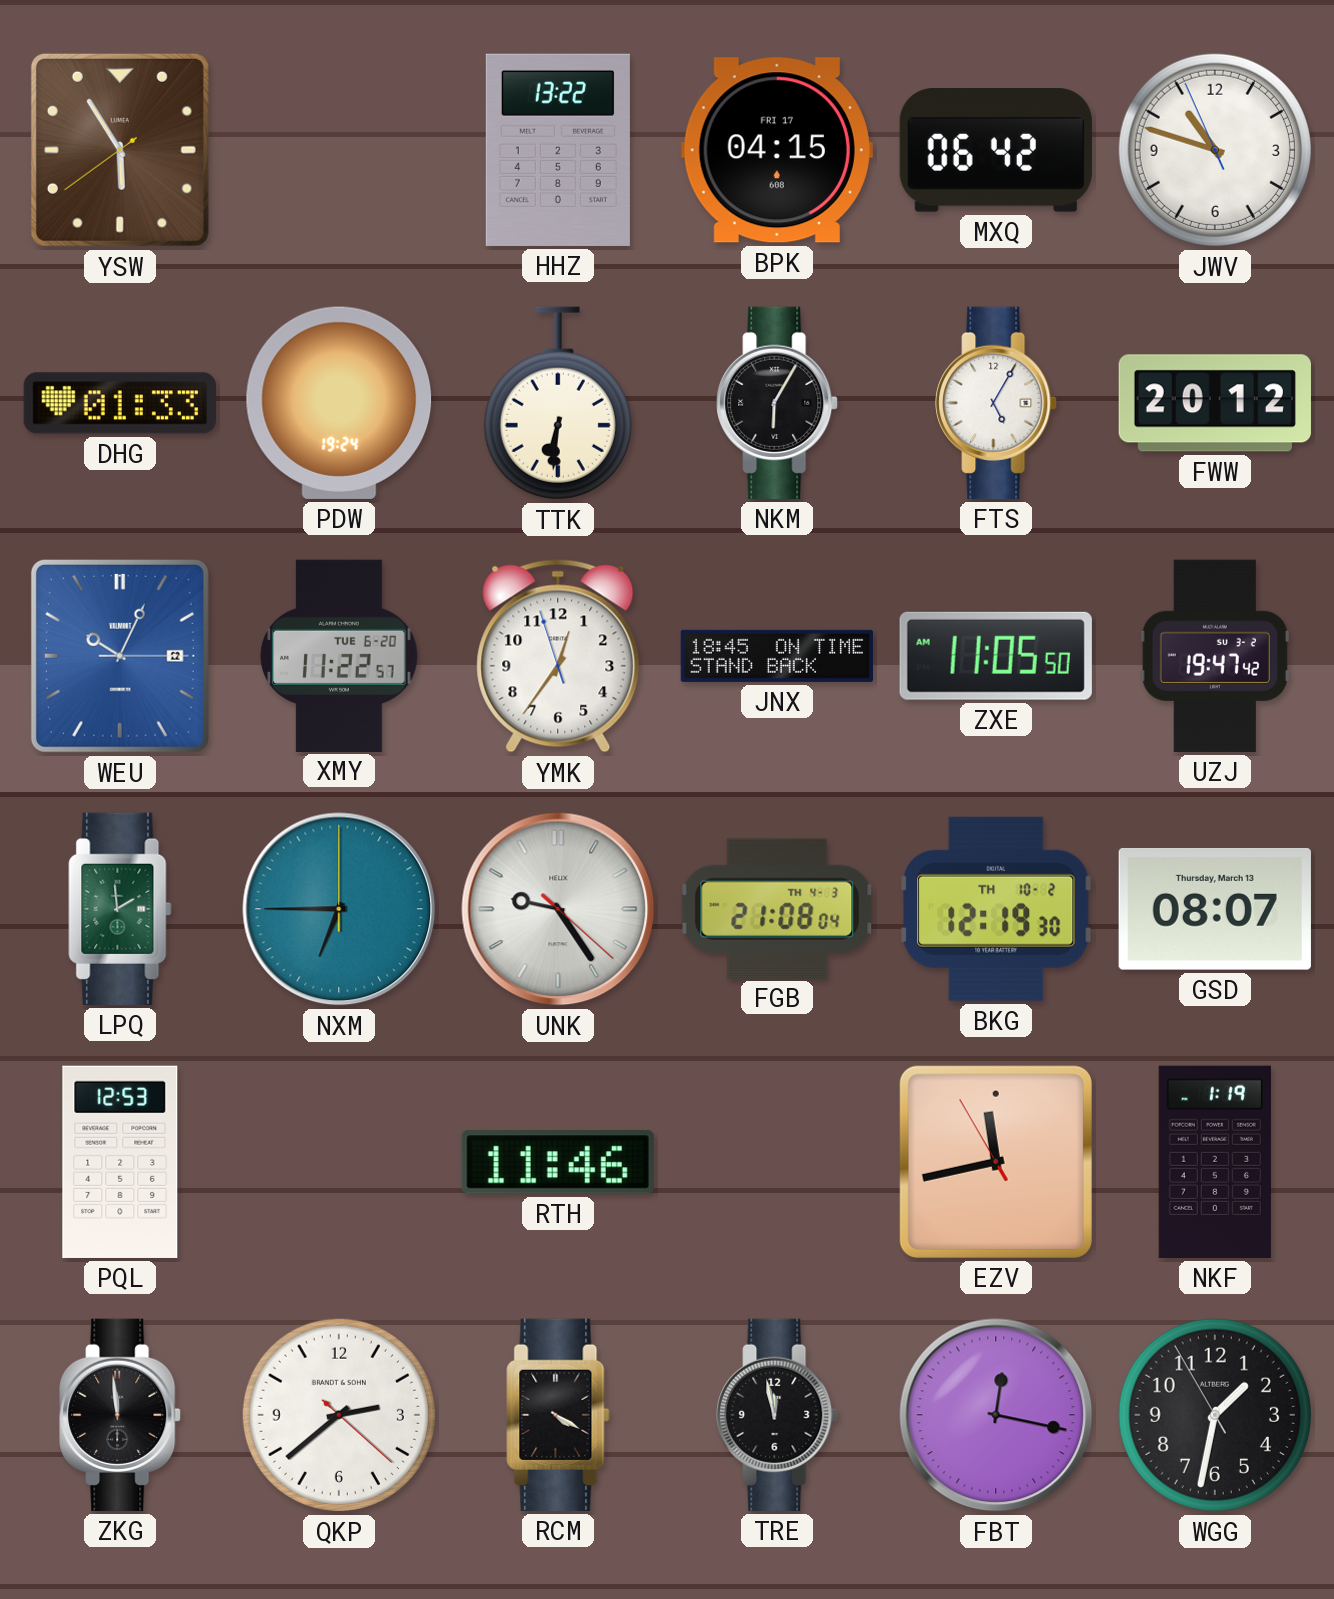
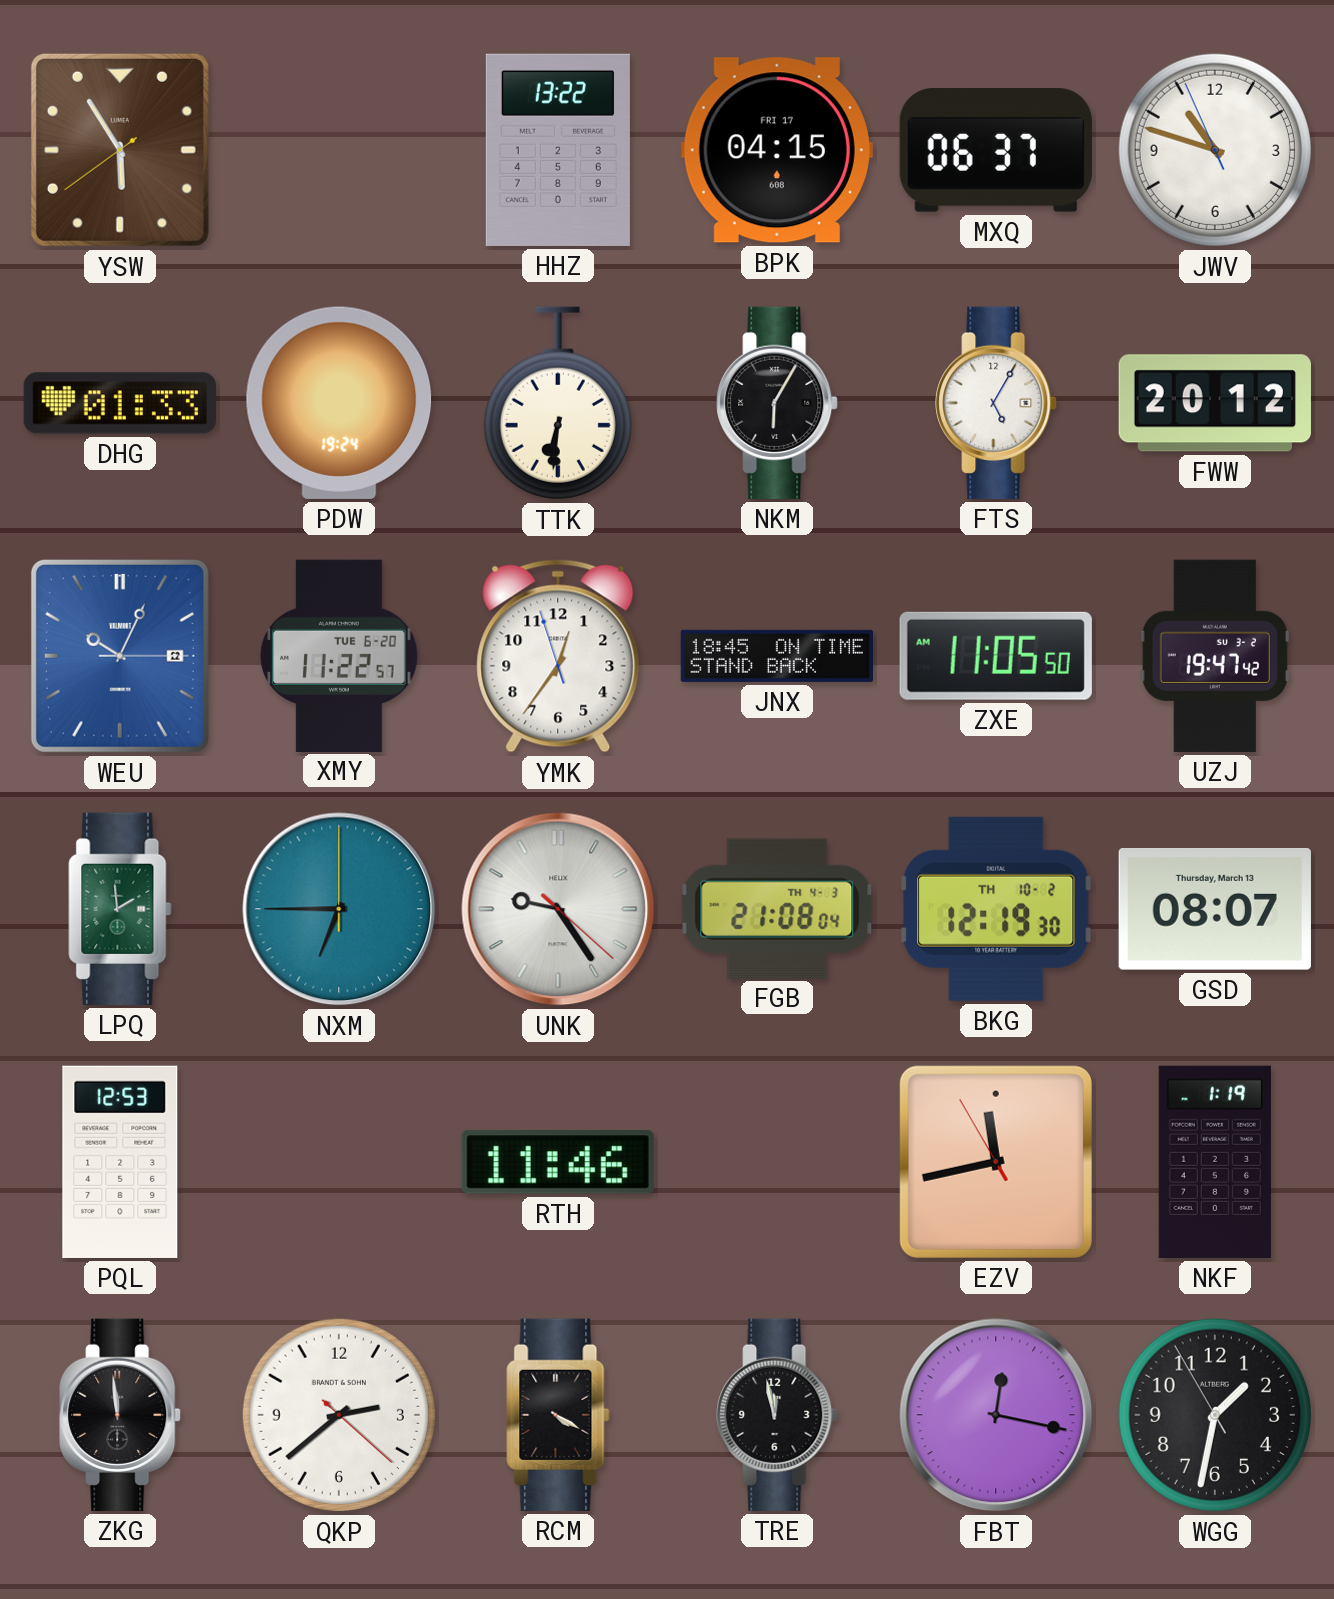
MXQ: 06:42 -> 06:37 (996, 150)
